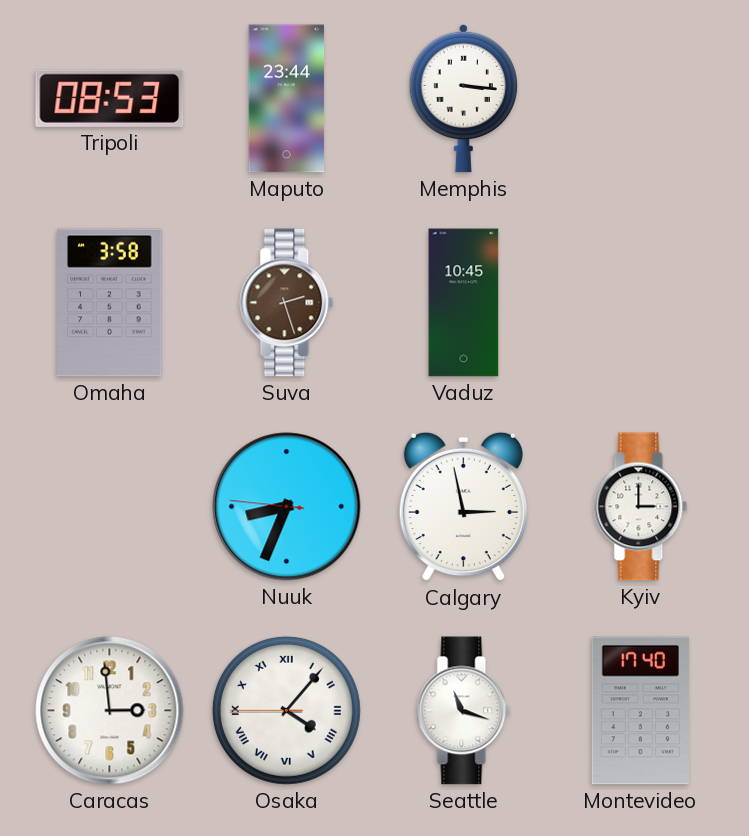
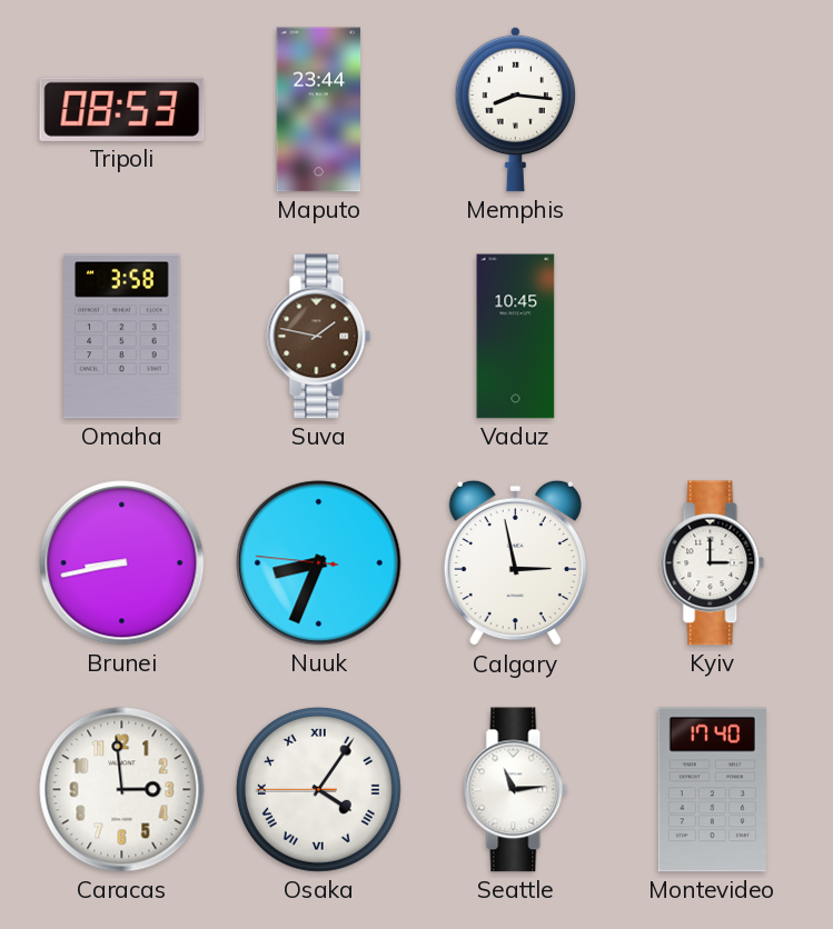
Memphis: 3:16 -> 8:16 (515, 109)
Suva: 2:27 -> 1:47 (319, 337)
Brunei: none -> 8:43 (122, 563)
Osaka: 4:06 -> 4:05 (318, 789)
Seattle: 11:18 -> 11:14 (516, 790)
